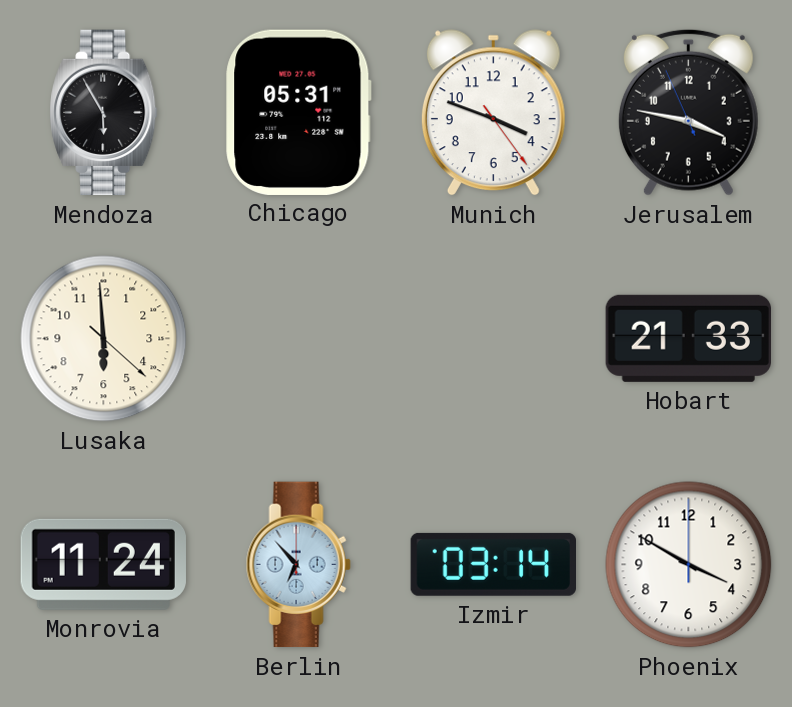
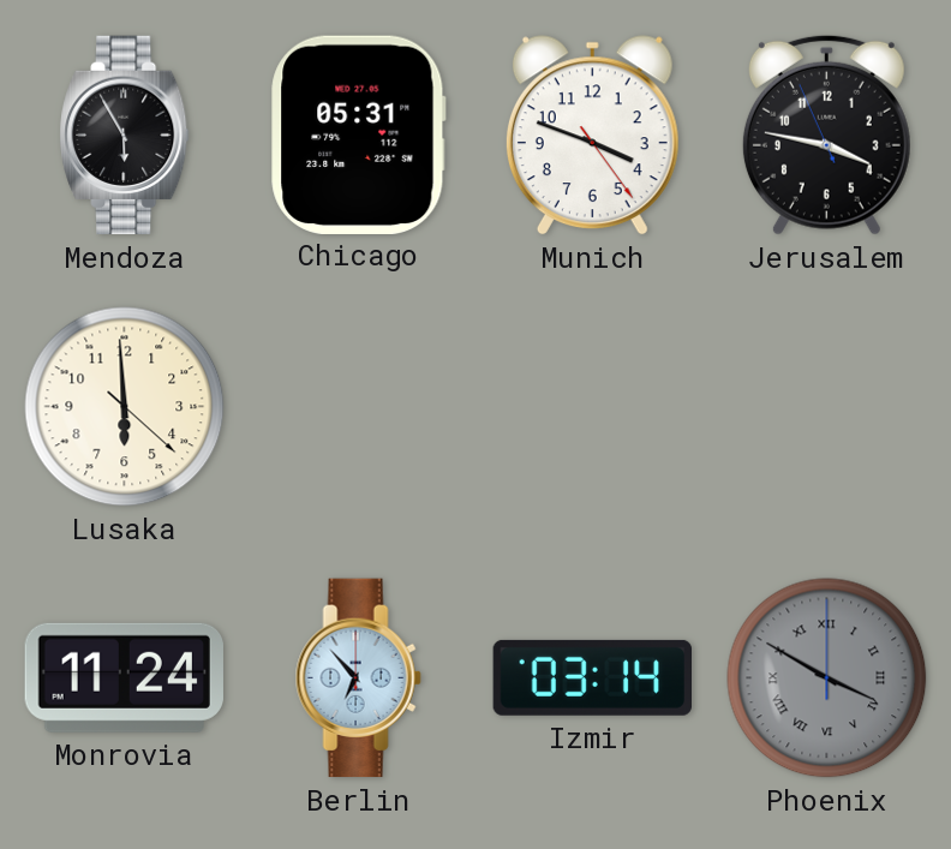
Hobart: 21:33 -> none (688, 338)
Phoenix dial: white -> grey (827, 678)
Phoenix numerals: Arabic -> Roman (827, 678)
